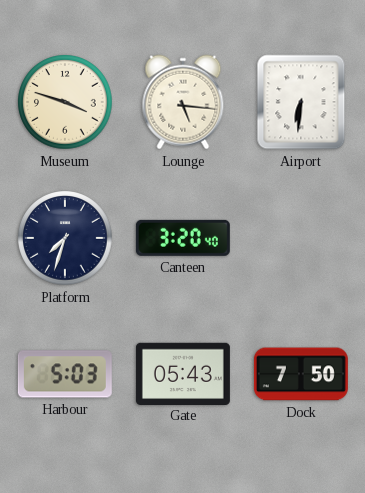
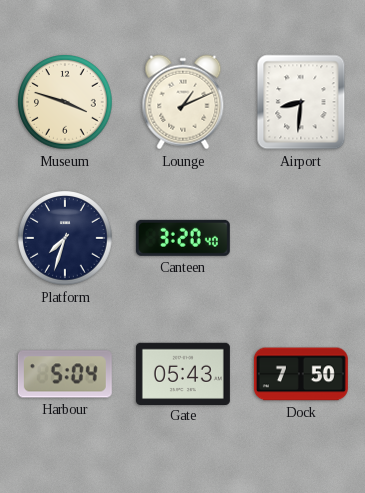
Lounge: 5:16 -> 1:11 (183, 102)
Airport: 6:31 -> 8:31 (301, 102)
Harbour: 5:03 -> 5:04 (65, 374)
